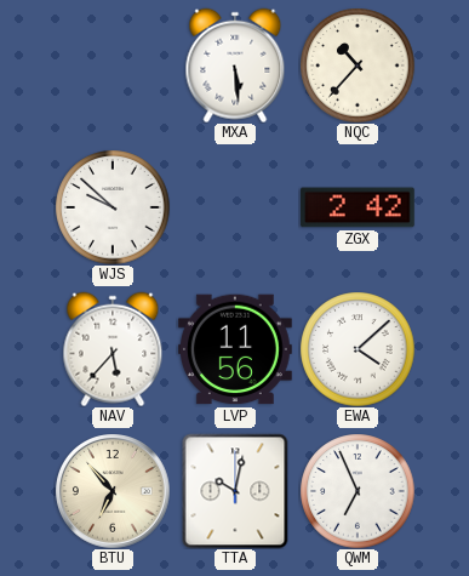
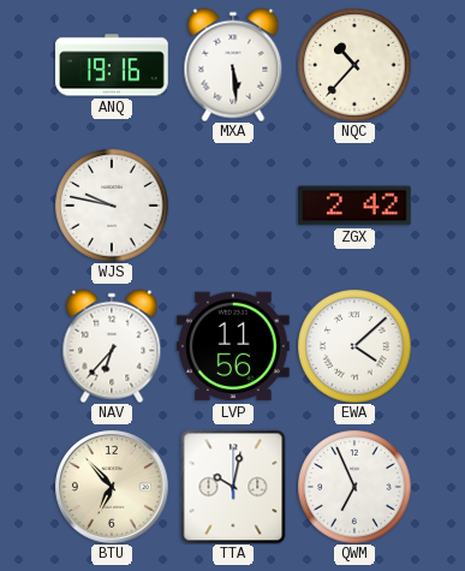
ANQ: none -> 19:16 (113, 65)
WJS: 9:52 -> 9:47 (112, 206)
NAV: 5:37 -> 6:37 (112, 346)
